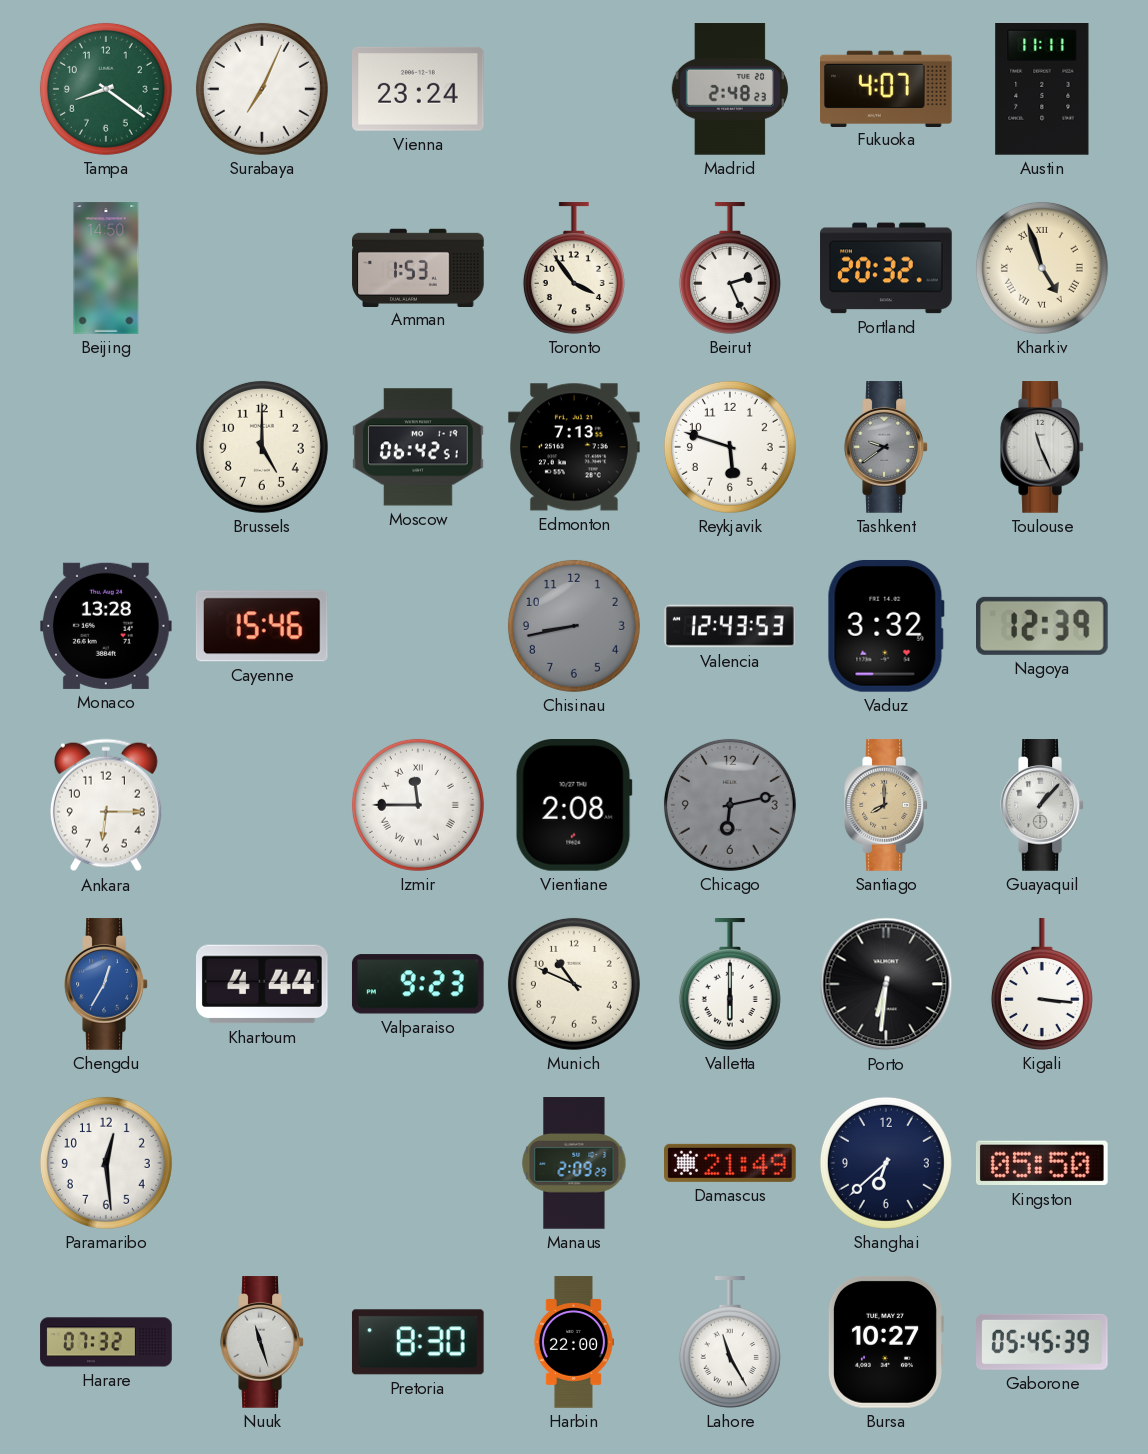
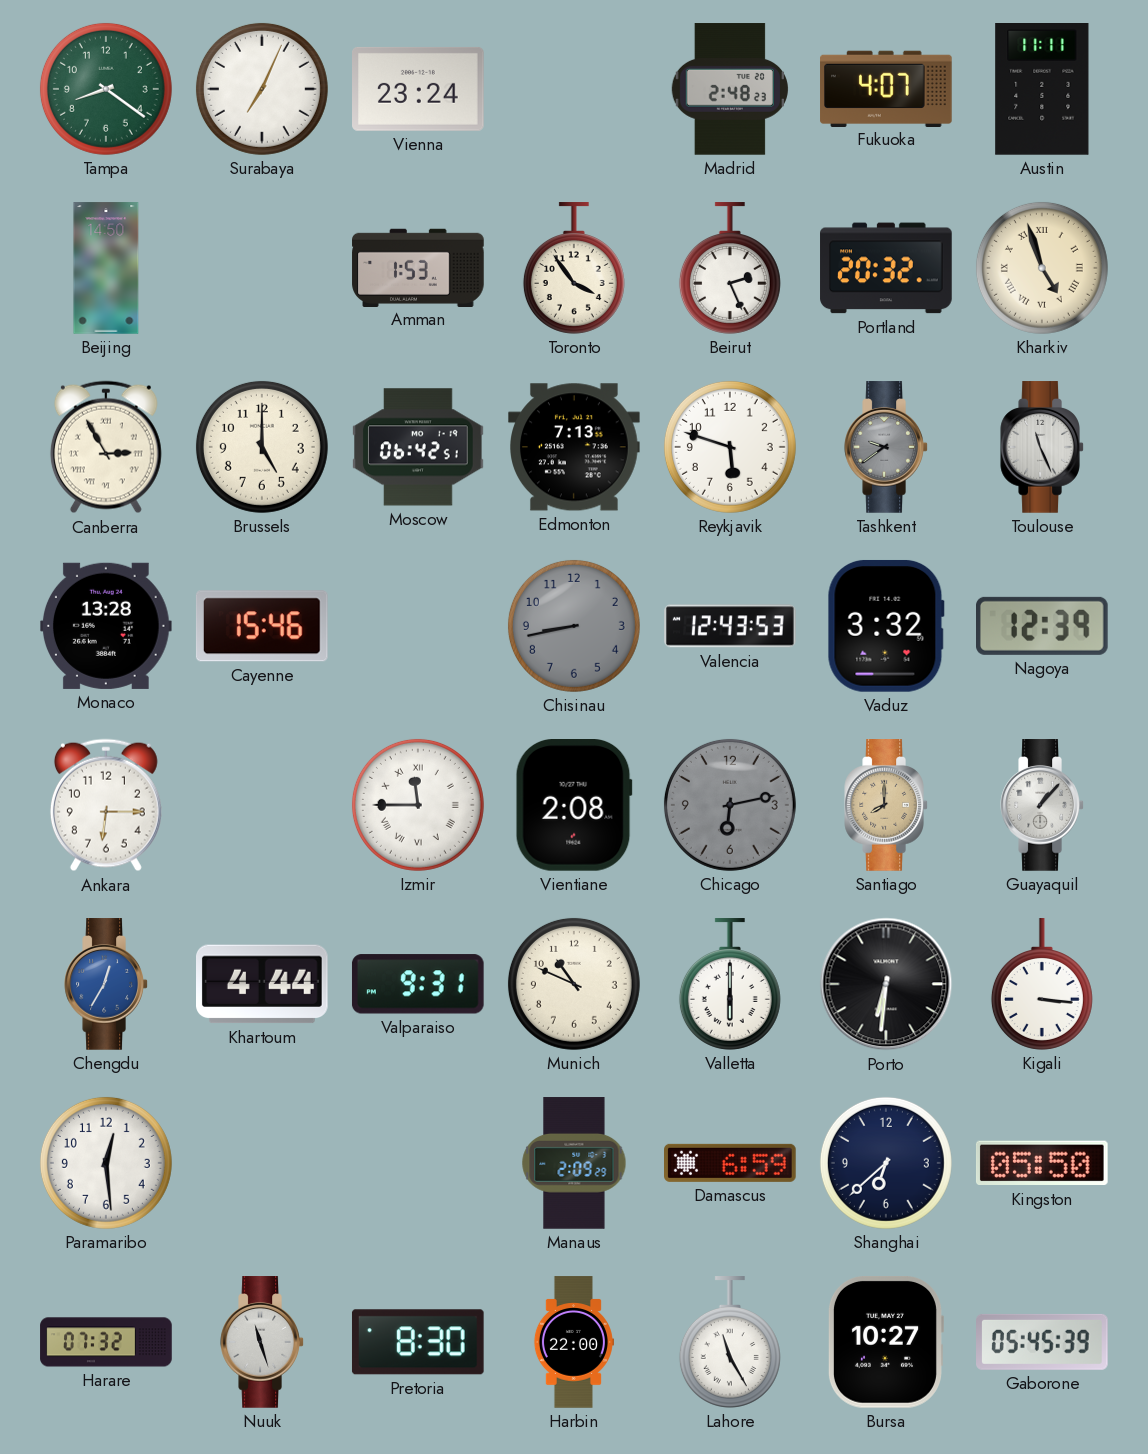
Canberra: none -> 2:55 (106, 447)
Valparaiso: 9:23 -> 9:31 (418, 984)
Damascus: 21:49 -> 6:59 (731, 1163)
